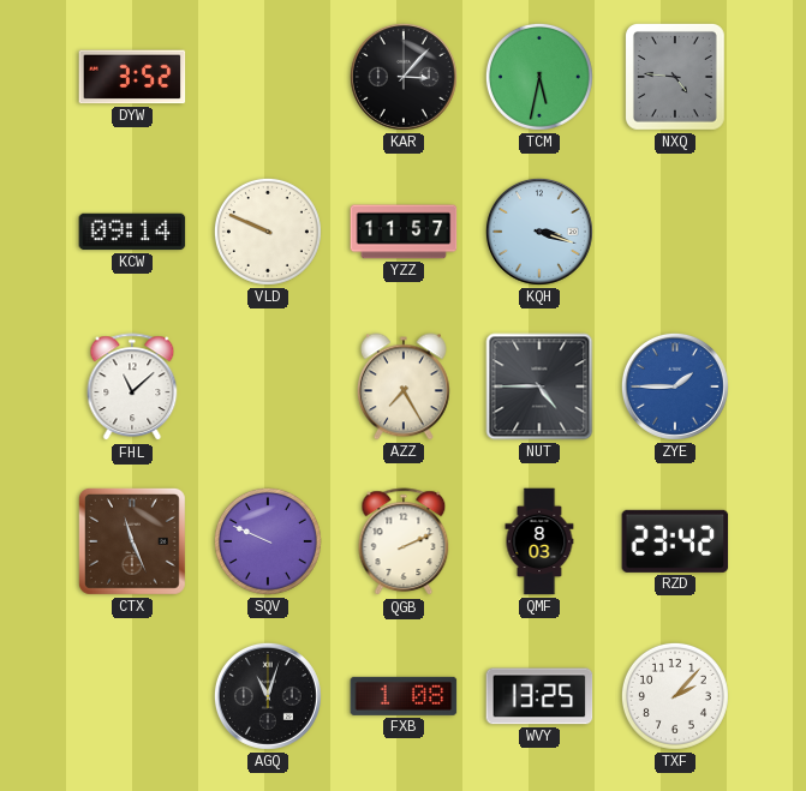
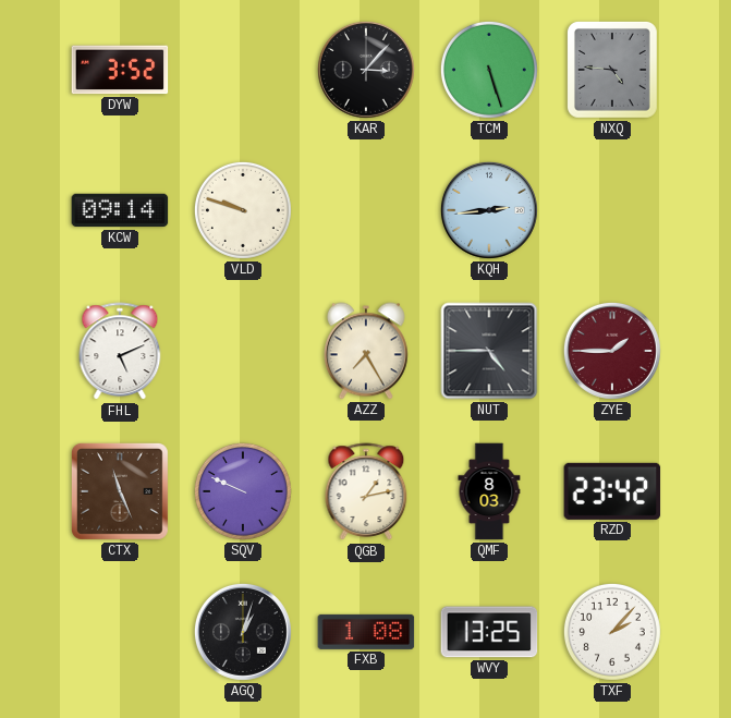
TCM: 5:32 -> 5:27 (489, 70)
VLD: 9:49 -> 9:48 (243, 210)
YZZ: 11:57 -> none (404, 232)
KQH: 3:18 -> 2:44 (489, 210)
FHL: 11:08 -> 5:11 (120, 352)
ZYE dial: blue -> burgundy (612, 351)
QGB: 2:11 -> 1:13 (366, 492)
AGQ: 11:03 -> 1:03 (243, 632)
